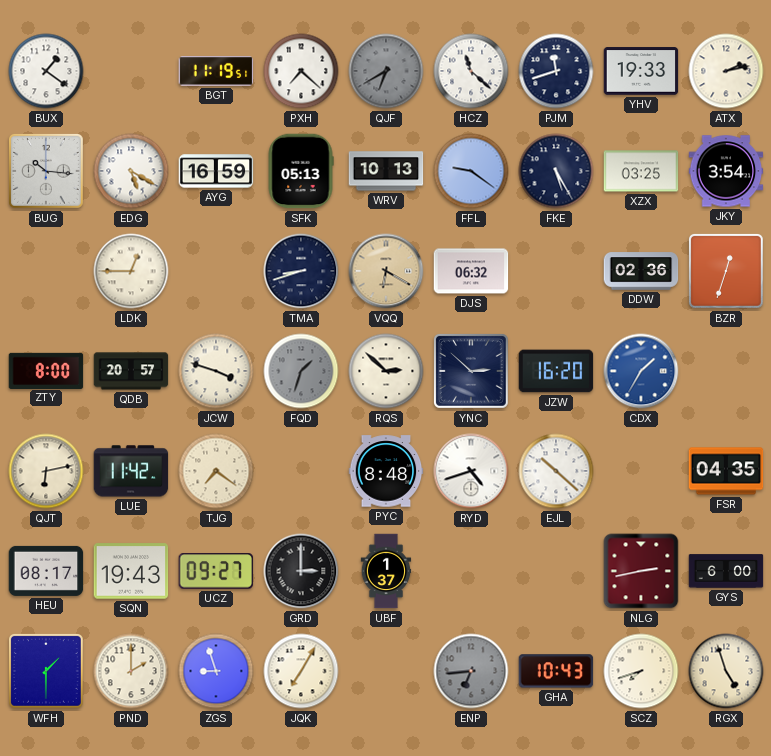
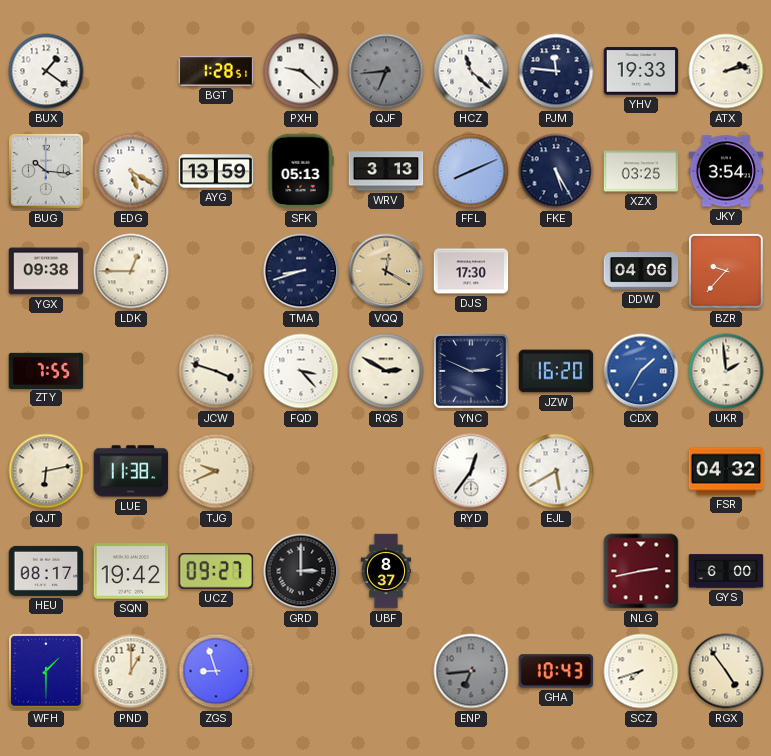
BGT: 11:19 -> 1:28 (216, 71)
PXH: 7:22 -> 9:22 (301, 71)
QJF: 6:40 -> 6:44 (386, 71)
PJM: 11:42 -> 11:46 (556, 71)
AYG: 16:59 -> 13:59 (216, 171)
WRV: 10:13 -> 3:13 (386, 171)
FFL: 9:21 -> 8:11 (471, 171)
YGX: none -> 09:38 (46, 271)
VQQ: 6:20 -> 12:20 (386, 271)
DJS: 06:32 -> 17:30 (471, 271)
DDW: 02:36 -> 04:06 (641, 271)
BZR: 12:33 -> 9:37 (727, 272)
ZTY: 8:00 -> 7:55 (46, 370)
QDB: 20:57 -> none (131, 371)
FQD: 1:33 -> 3:23 (301, 371)
FQD dial: grey -> white (301, 371)
RQS: 2:52 -> 2:50 (386, 371)
YNC: 2:52 -> 2:49 (472, 372)
UKR: none -> 1:59 (726, 371)
LUE: 11:42 -> 11:38 (131, 471)
TJG: 7:21 -> 9:41 (216, 471)
PYC: 8:48 -> none (386, 471)
RYD: 4:42 -> 12:36 (471, 471)
EJL: 10:22 -> 5:40 (556, 471)
FSR: 04:35 -> 04:32 (726, 471)
SQN: 19:43 -> 19:42 (131, 571)
UBF: 1:37 -> 8:37 (386, 571)
PND: 2:00 -> 1:00 (131, 671)
JQK: 7:05 -> none (301, 671)
RGX: 4:57 -> 4:54 (726, 671)
